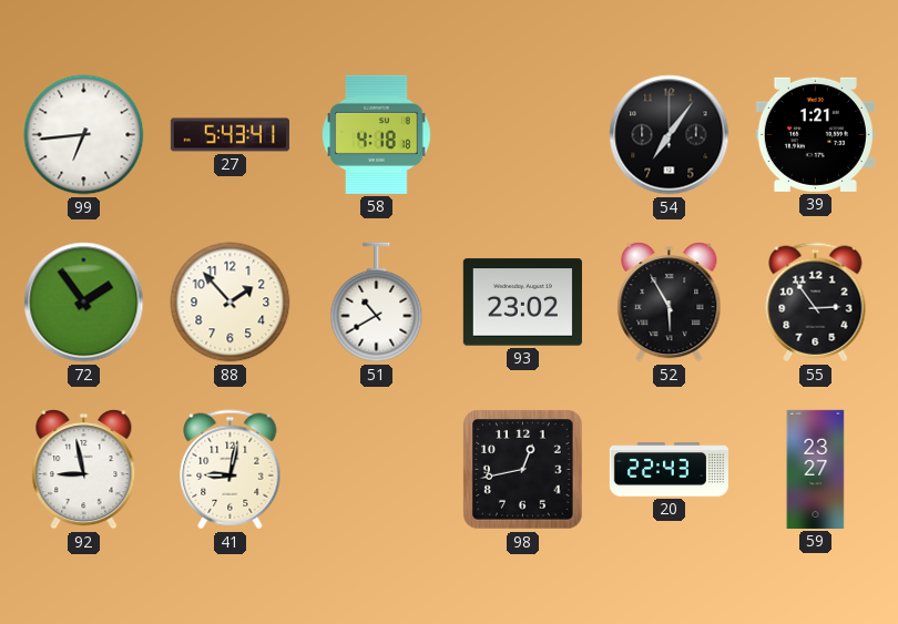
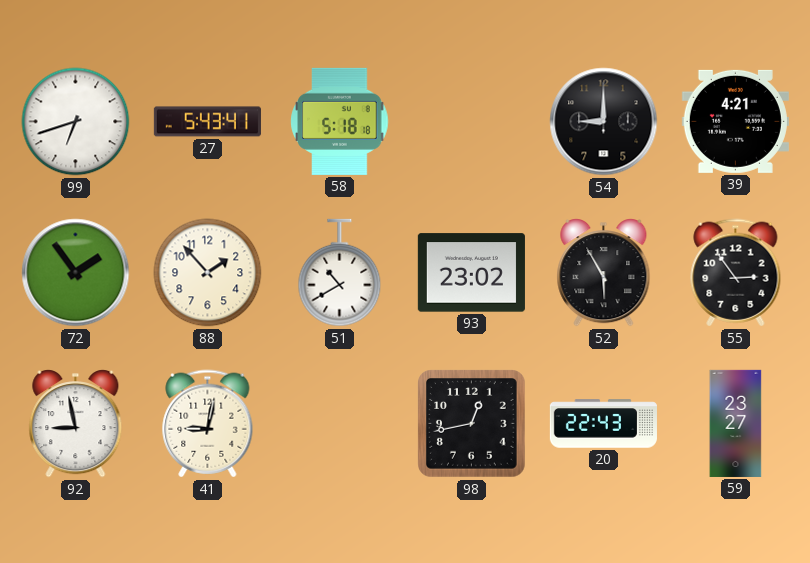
99: 6:44 -> 6:42 (76, 122)
58: 4:18 -> 5:18 (340, 121)
54: 7:06 -> 9:00 (604, 122)
39: 1:21 -> 4:21 (735, 121)
